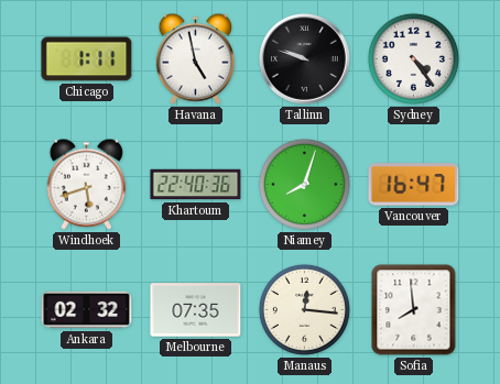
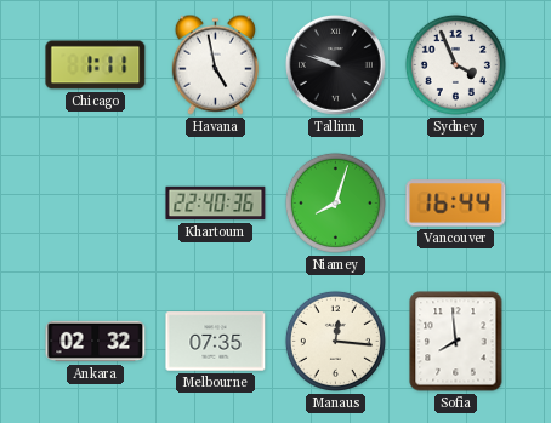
Sydney: 4:24 -> 3:56 (455, 64)
Windhoek: 5:42 -> none (86, 184)
Vancouver: 16:47 -> 16:44 (456, 204)
